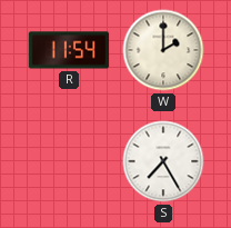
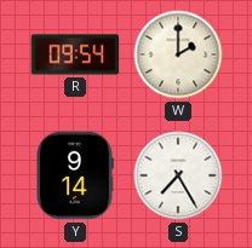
R: 11:54 -> 09:54 (75, 54)
Y: none -> 9:14 (75, 175)
